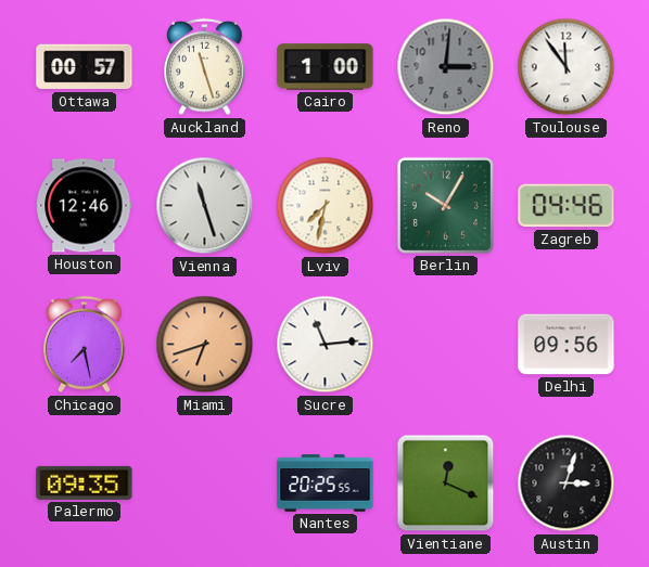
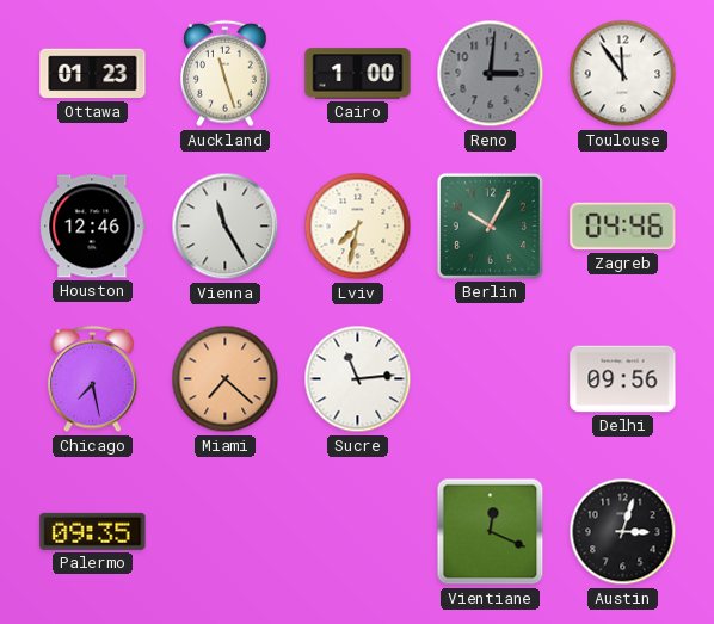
Ottawa: 00:57 -> 01:23 (93, 74)
Vienna: 11:27 -> 11:25 (226, 227)
Miami: 6:42 -> 7:22 (226, 379)
Nantes: 20:25 -> none (326, 484)
